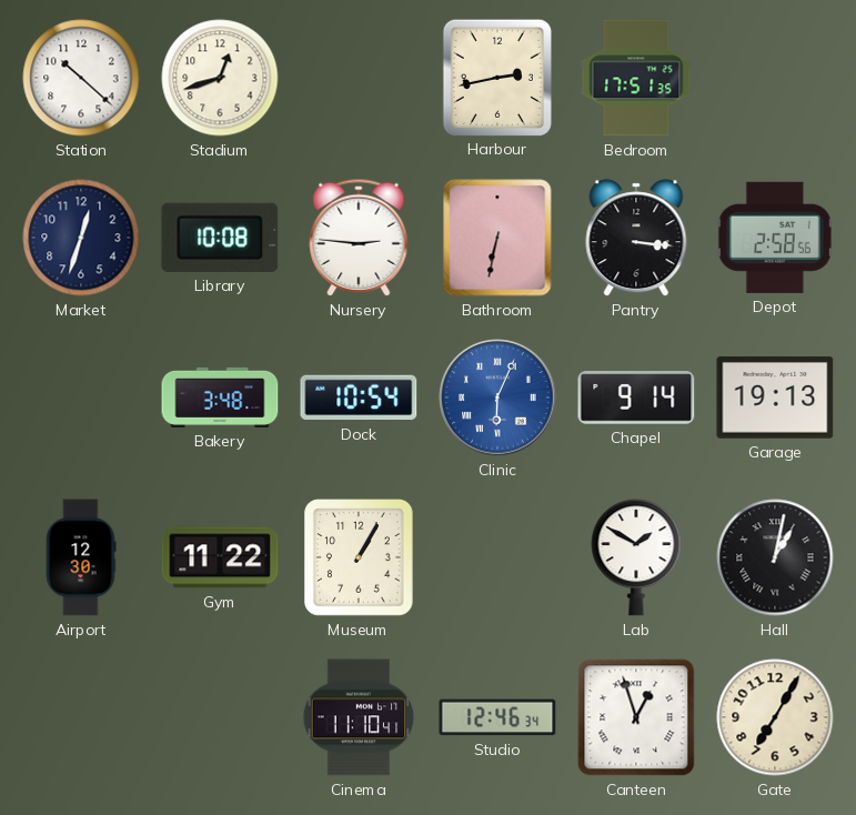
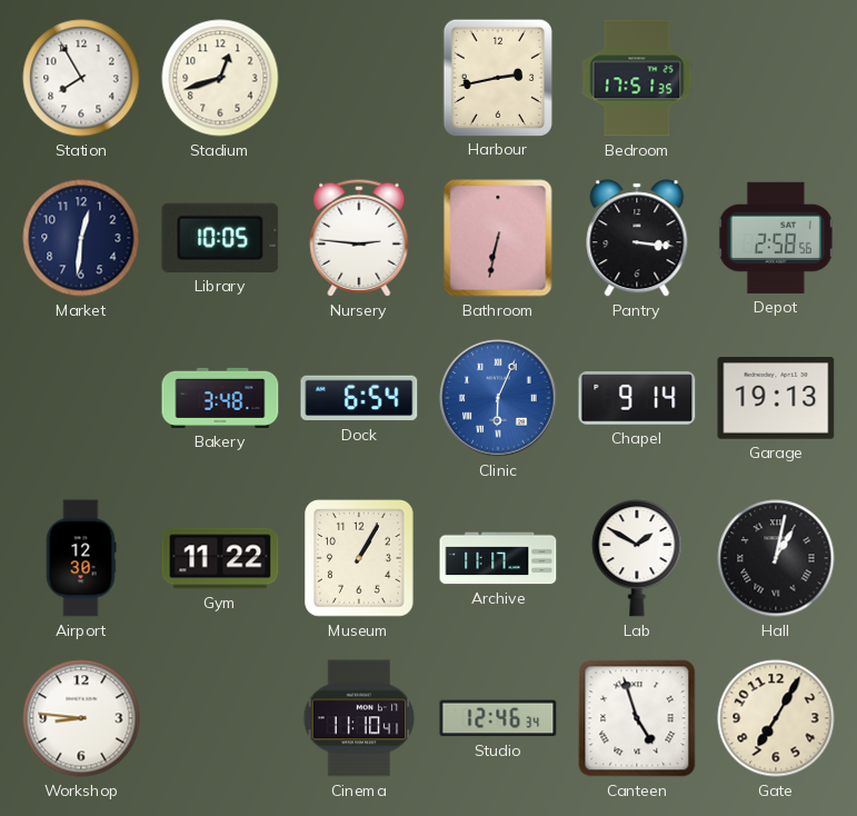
Station: 10:22 -> 7:55 (81, 78)
Market: 12:33 -> 12:31 (81, 238)
Library: 10:08 -> 10:05 (220, 238)
Dock: 10:54 -> 6:54 (359, 398)
Archive: none -> 11:17 (498, 558)
Workshop: none -> 8:46 (81, 718)
Canteen: 12:57 -> 4:57 (637, 718)
